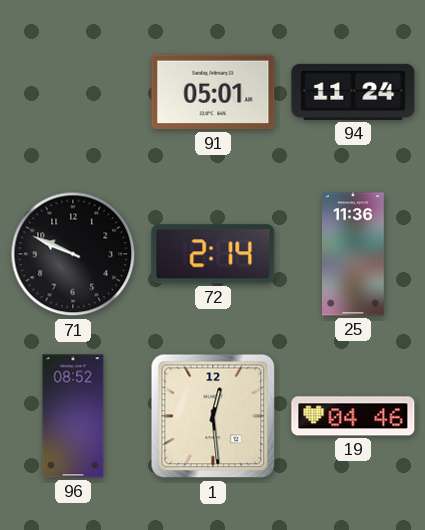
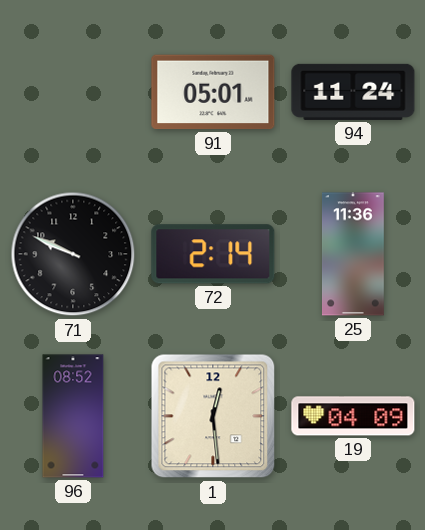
19: 04:46 -> 04:09 (353, 416)
